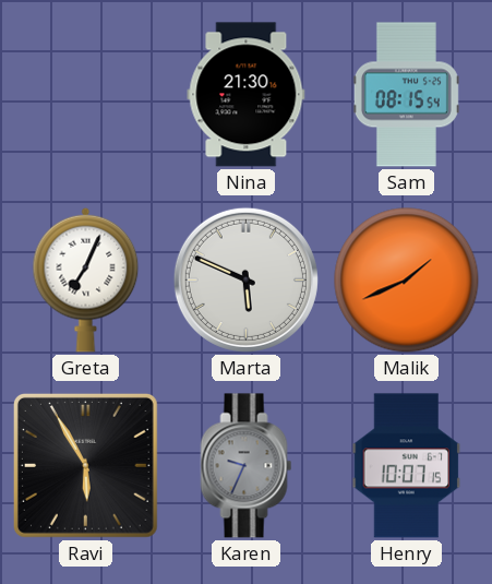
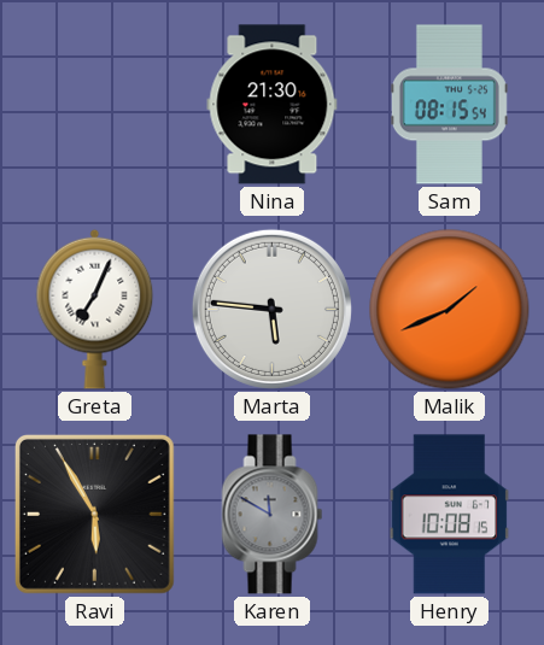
Marta: 5:49 -> 5:46 (271, 309)
Karen: 9:34 -> 11:50 (273, 515)
Henry: 10:07 -> 10:08 (450, 515)
